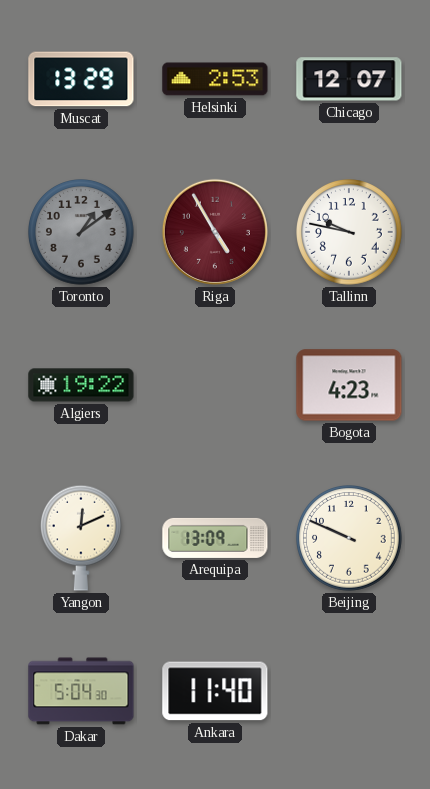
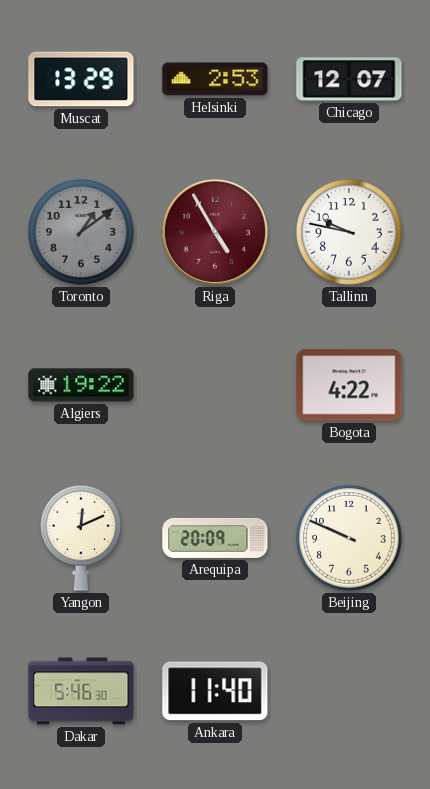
Bogota: 4:23 -> 4:22 (349, 385)
Arequipa: 13:09 -> 20:09 (215, 538)
Dakar: 5:04 -> 5:46 (81, 691)
